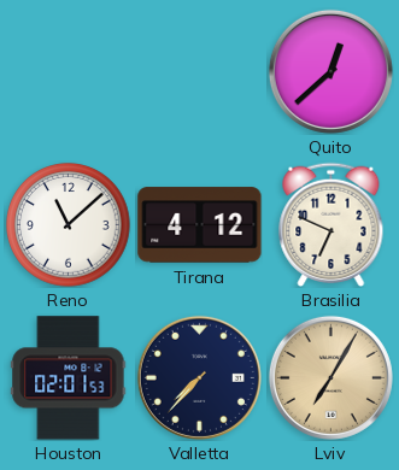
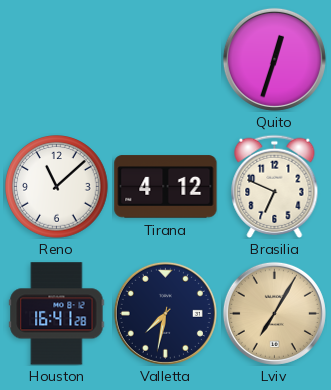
Quito: 12:38 -> 12:33 (274, 59)
Houston: 02:01 -> 16:41 (57, 314)
Valletta: 7:37 -> 7:32 (165, 313)
